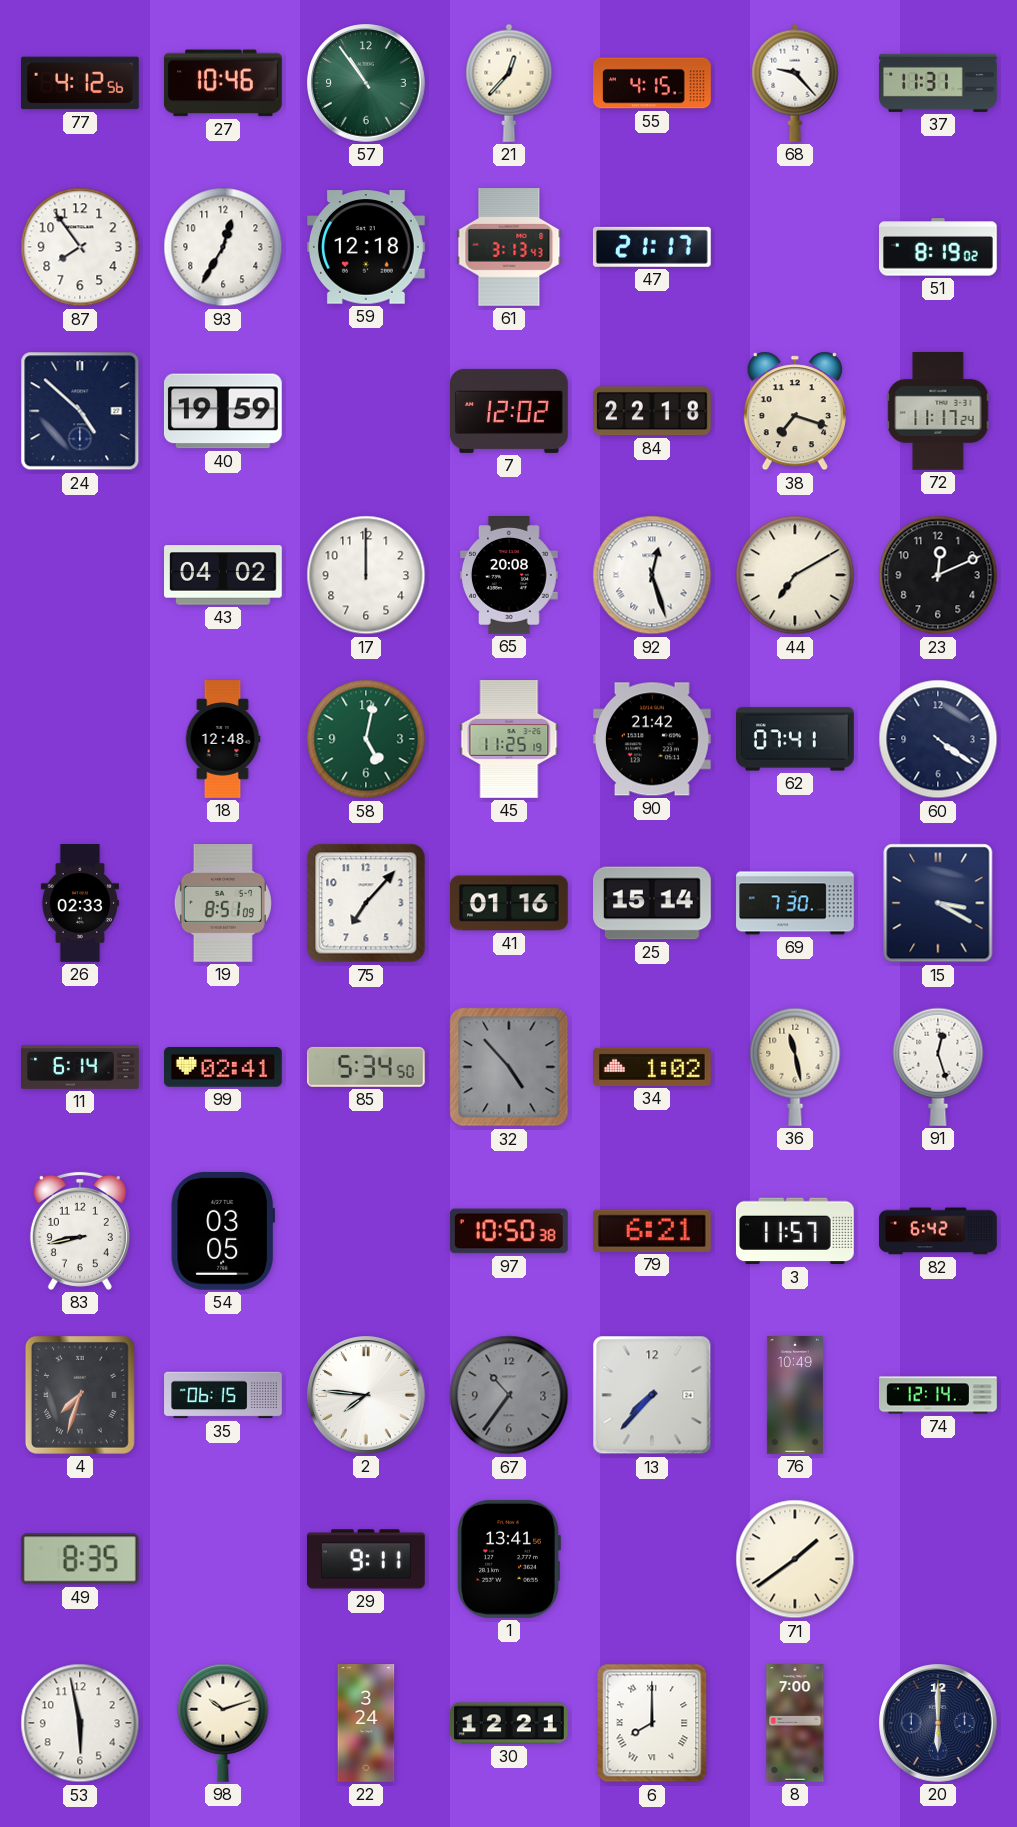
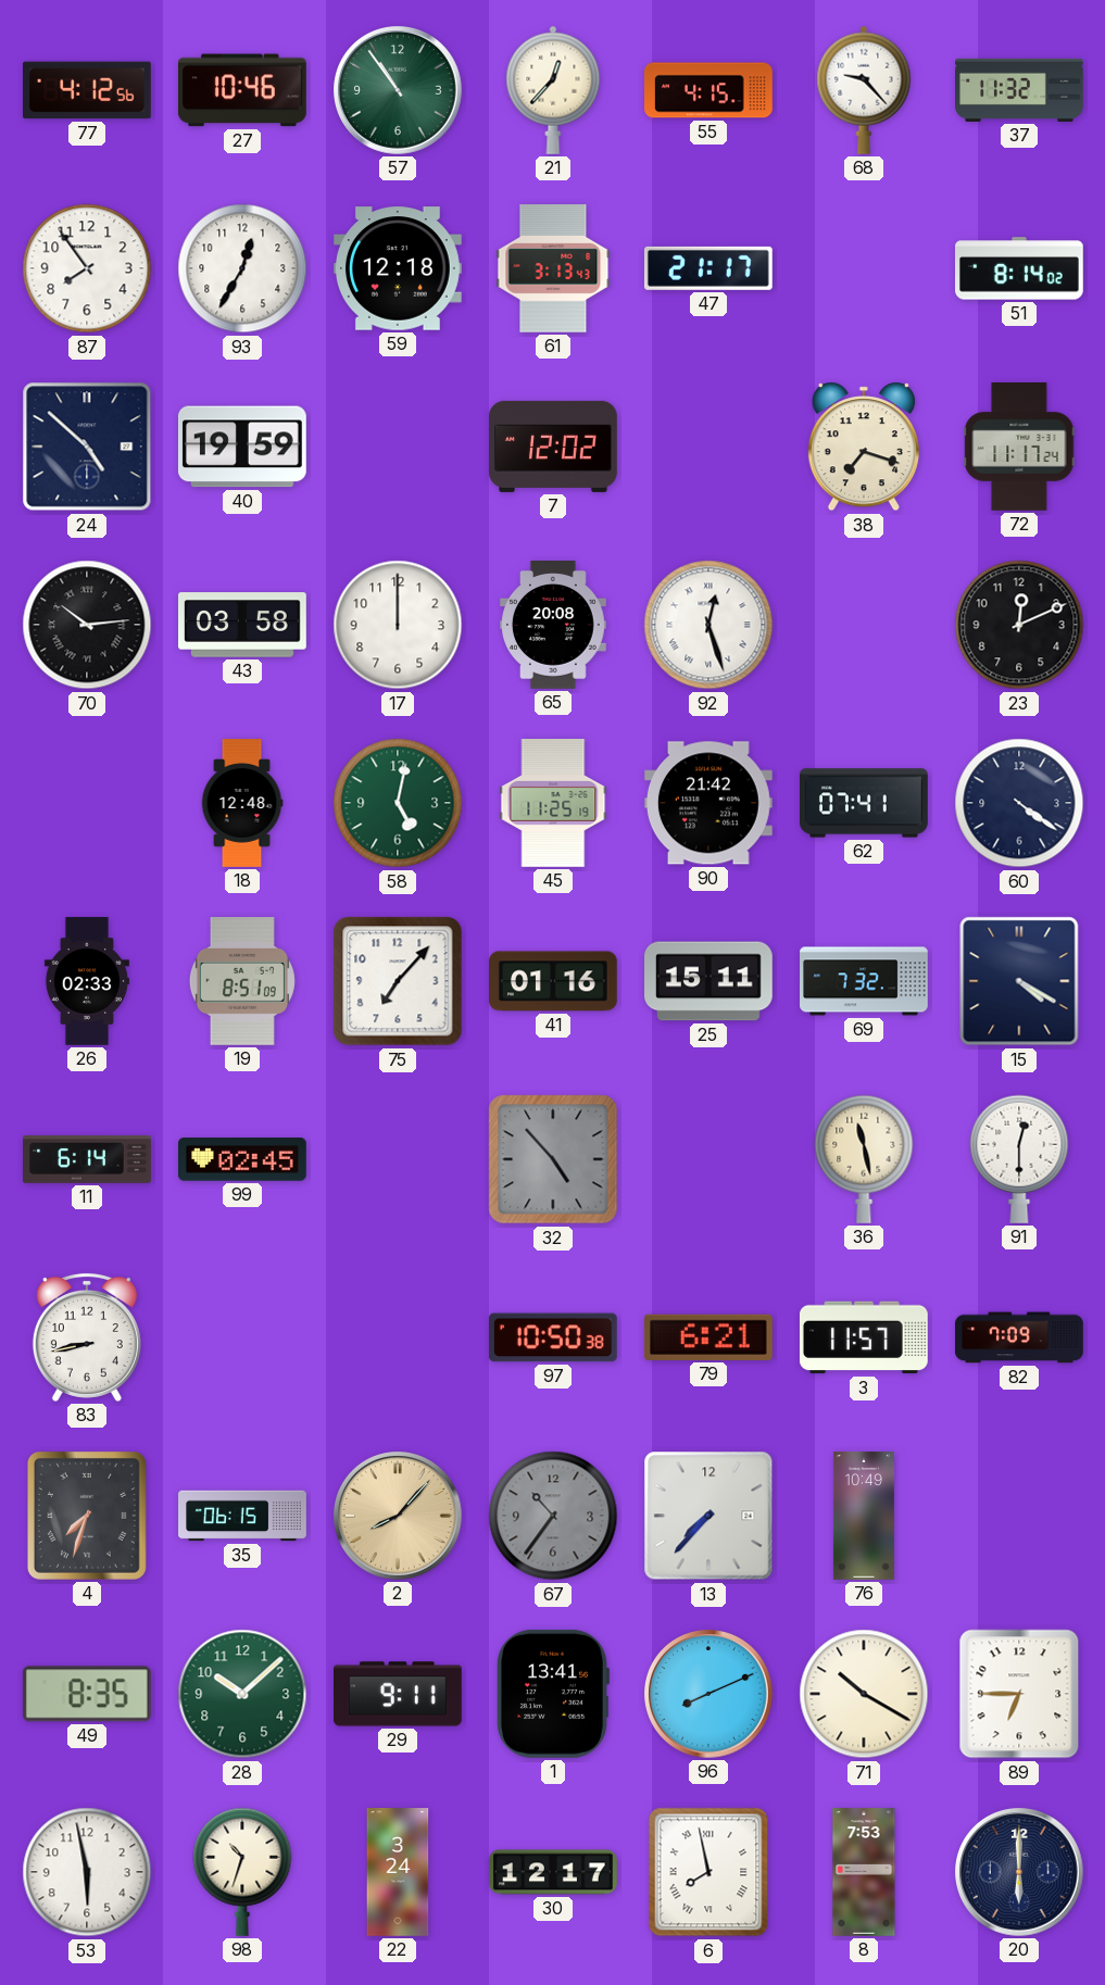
37: 11:31 -> 11:32 (1019, 90)
51: 8:19 -> 8:14 (1020, 268)
84: 22:18 -> none (653, 411)
70: none -> 10:14 (87, 625)
43: 04:02 -> 03:58 (243, 625)
44: 7:10 -> none (795, 575)
25: 15:14 -> 15:11 (710, 981)
69: 7:30 -> 7:32 (864, 981)
15: 3:20 -> 4:20 (1019, 981)
99: 02:41 -> 02:45 (243, 1159)
85: 5:34 -> none (366, 1067)
34: 1:02 -> none (653, 1067)
91: 12:27 -> 12:30 (1019, 1159)
54: 03:05 -> none (222, 1231)
82: 6:42 -> 7:09 (1019, 1337)
2: 7:46 -> 8:07 (399, 1517)
2 dial: white -> champagne (399, 1517)
74: 12:14 -> none (938, 1395)
28: none -> 10:08 (242, 1694)
96: none -> 8:11 (710, 1695)
71: 1:39 -> 10:20 (864, 1694)
89: none -> 6:45 (1019, 1694)
98: 10:12 -> 10:33 (242, 1872)
30: 12:21 -> 12:17 (553, 1872)
6: 8:00 -> 7:58 (708, 1872)
8: 7:00 -> 7:53 (864, 1872)
